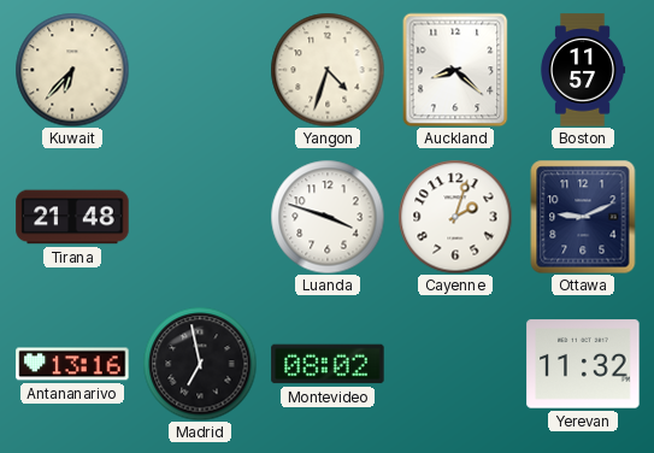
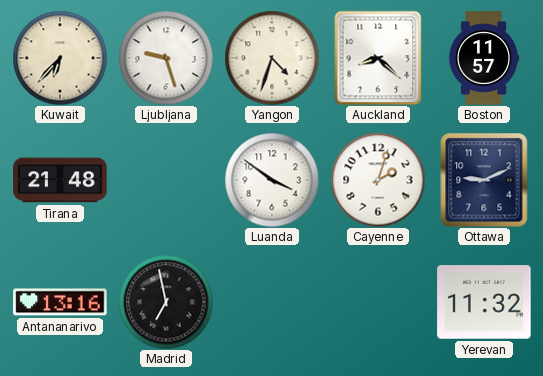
Ljubljana: none -> 9:27 (166, 58)
Luanda: 3:48 -> 3:51 (272, 180)
Montevideo: 08:02 -> none (328, 364)
